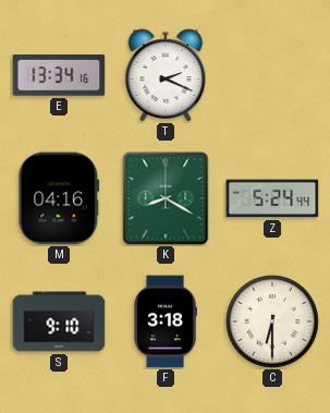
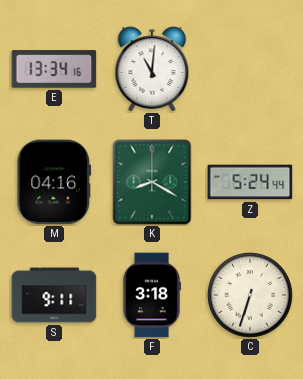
T: 2:19 -> 11:01 (152, 69)
S: 9:10 -> 9:11 (54, 295)
C: 6:30 -> 6:33 (250, 295)
